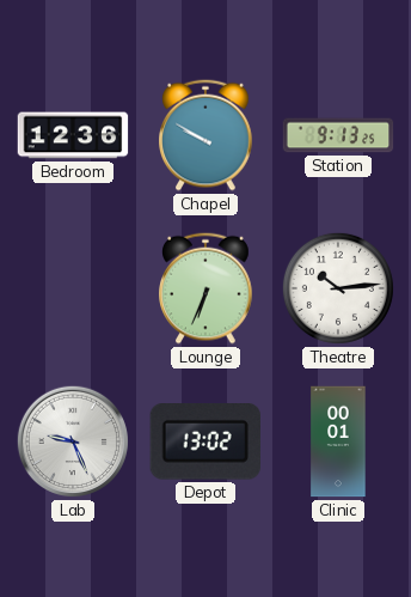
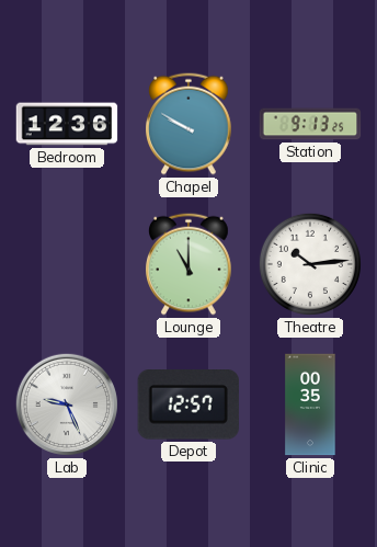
Lounge: 6:34 -> 11:00 (190, 264)
Depot: 13:02 -> 12:57 (188, 406)
Clinic: 00:01 -> 00:35 (310, 404)
